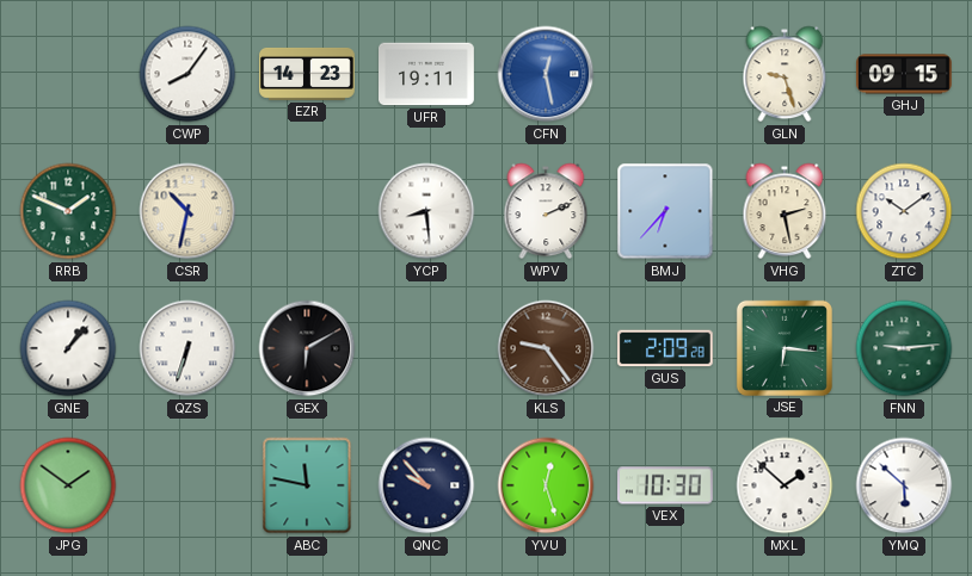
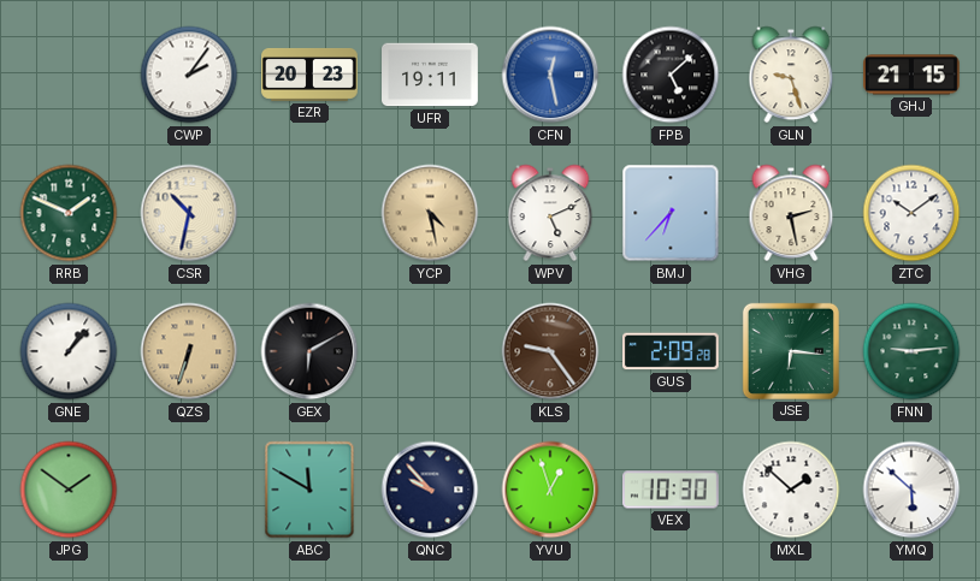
CWP: 8:06 -> 2:06 (189, 75)
EZR: 14:23 -> 20:23 (311, 75)
FPB: none -> 5:08 (671, 75)
GHJ: 09:15 -> 21:15 (913, 75)
YCP: 8:29 -> 4:28 (430, 213)
YCP dial: white -> champagne (430, 213)
WPV: 2:11 -> 5:11 (550, 213)
QZS dial: white -> champagne (189, 351)
ABC: 11:47 -> 11:50 (309, 490)
YVU: 12:27 -> 12:57 (550, 490)
